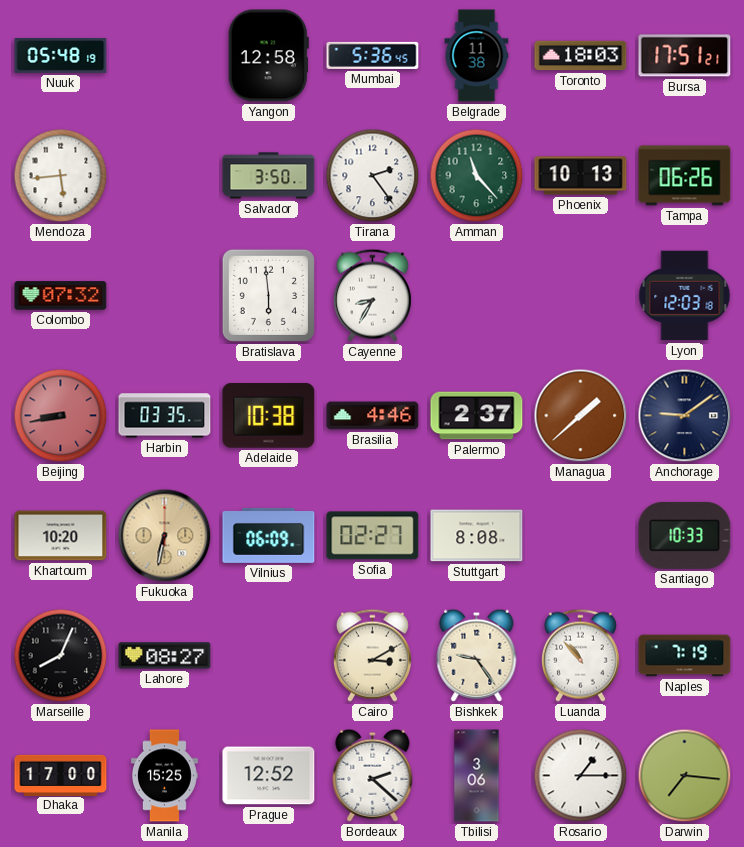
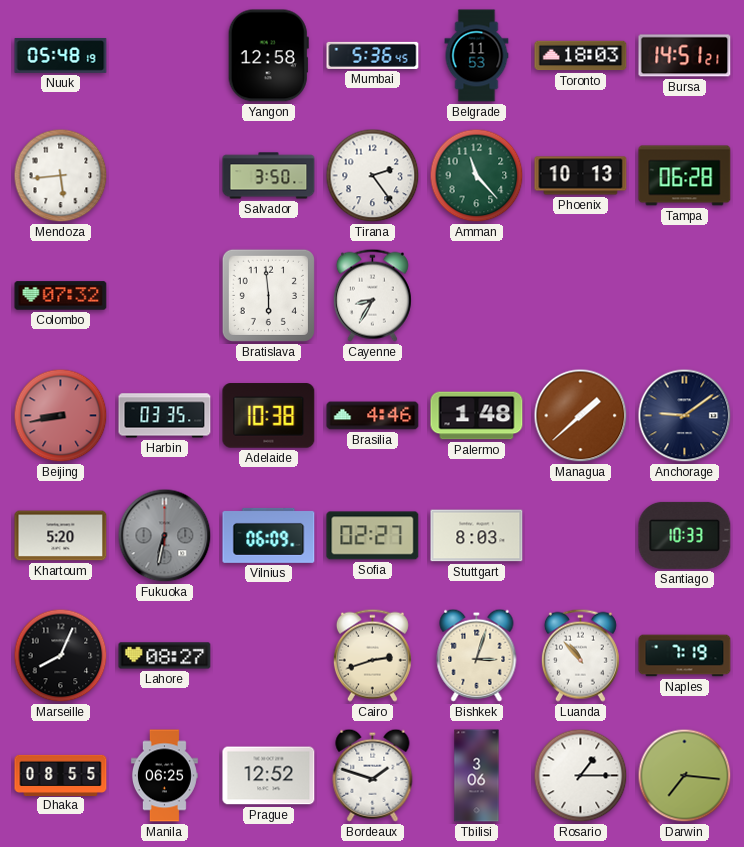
Belgrade: 11:38 -> 11:53 (477, 56)
Bursa: 17:51 -> 14:51 (685, 56)
Tampa: 06:26 -> 06:28 (685, 176)
Lyon: 12:03 -> none (685, 296)
Palermo: 2:37 -> 1:48 (477, 416)
Khartoum: 10:20 -> 5:20 (61, 536)
Fukuoka dial: champagne -> grey (165, 536)
Stuttgart: 8:08 -> 8:03 (477, 536)
Cairo: 3:10 -> 2:42 (372, 655)
Bishkek: 9:24 -> 3:03 (477, 655)
Dhaka: 17:00 -> 08:55 (61, 775)
Manila: 15:25 -> 06:25 (164, 776)
Bordeaux: 2:22 -> 1:48 (373, 775)
